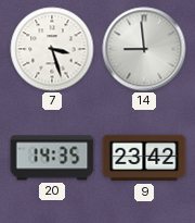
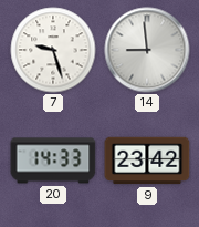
7: 3:27 -> 9:27 (53, 50)
20: 14:35 -> 14:33 (53, 161)
